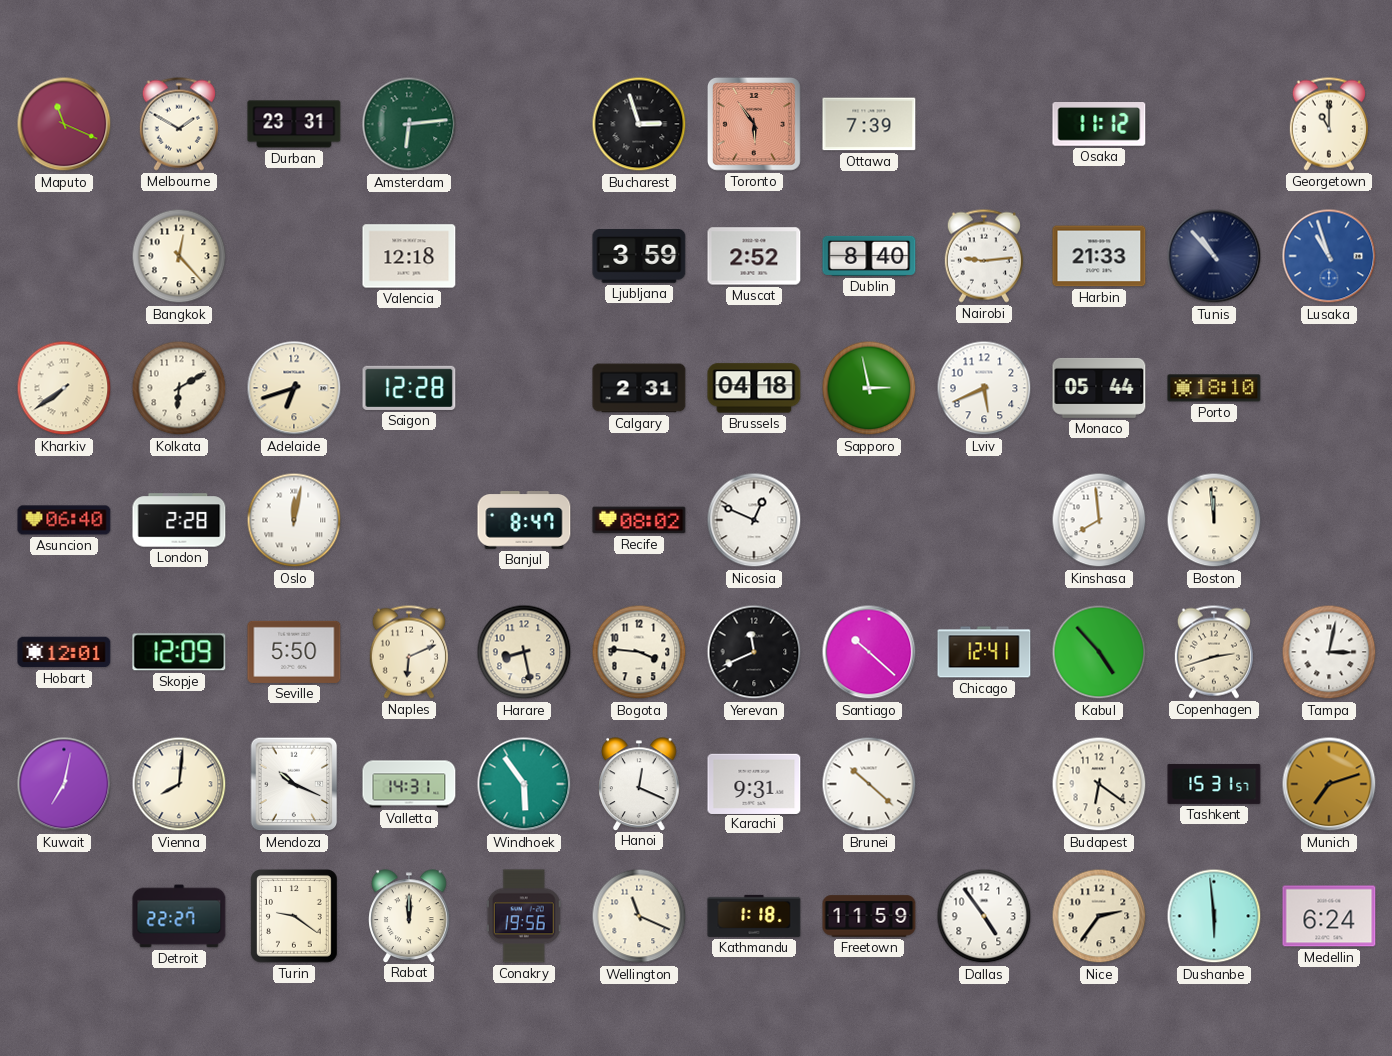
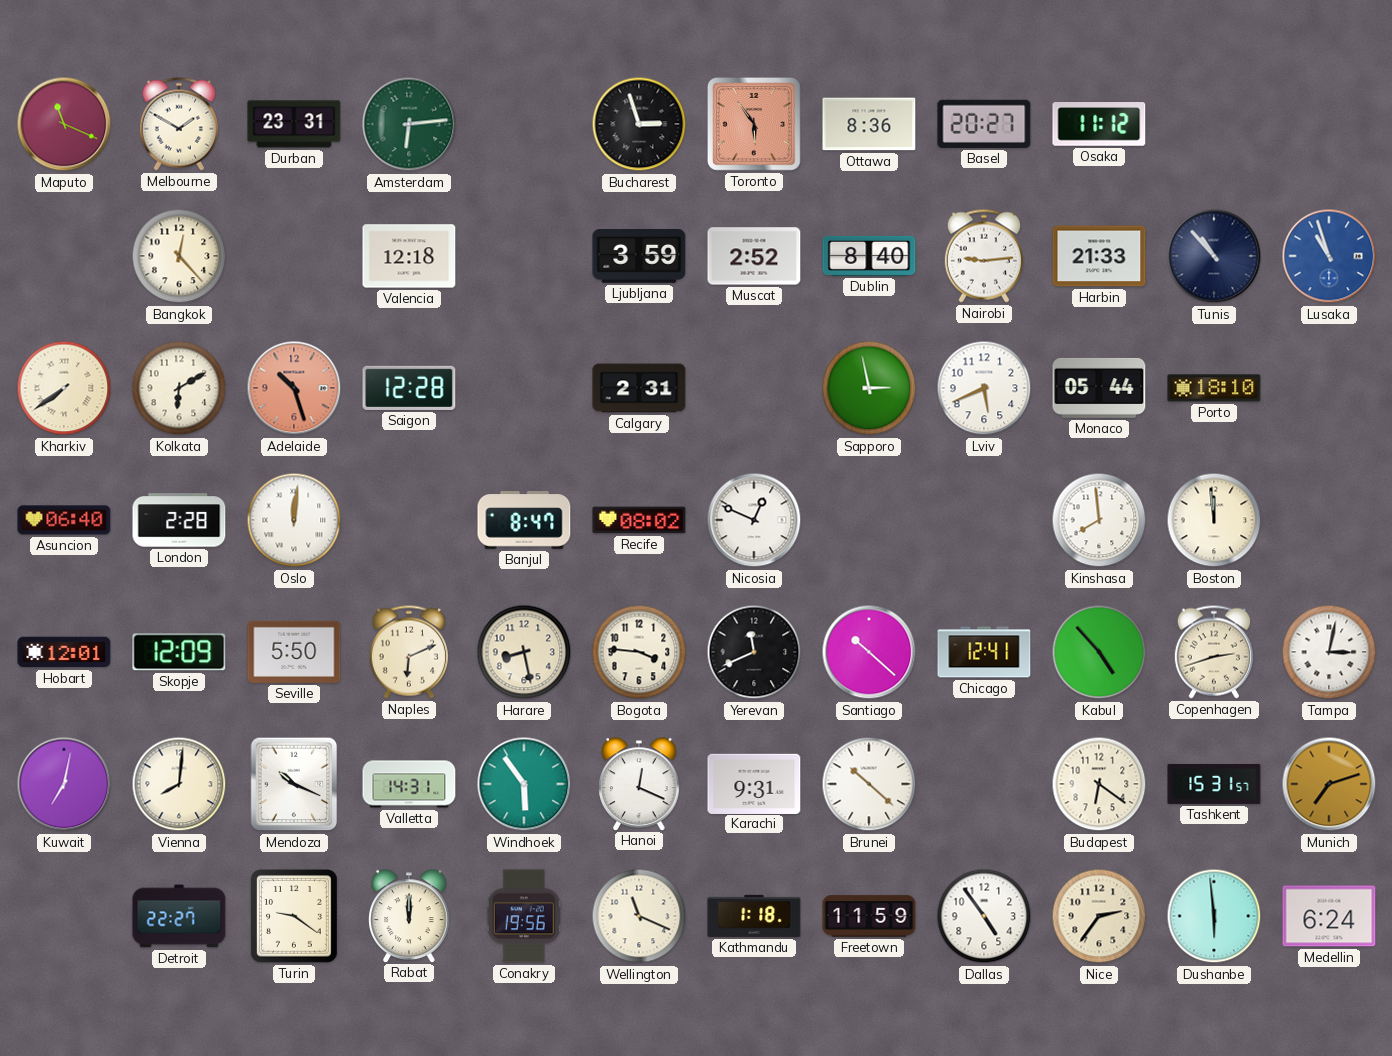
Ottawa: 7:39 -> 8:36 (869, 124)
Basel: none -> 20:27 (984, 124)
Georgetown: 11:00 -> none (1329, 124)
Adelaide: 6:42 -> 10:27 (294, 388)
Adelaide dial: cream -> salmon (294, 388)
Brussels: 04:18 -> none (754, 388)
Oslo: 12:02 -> 12:01 (294, 520)
